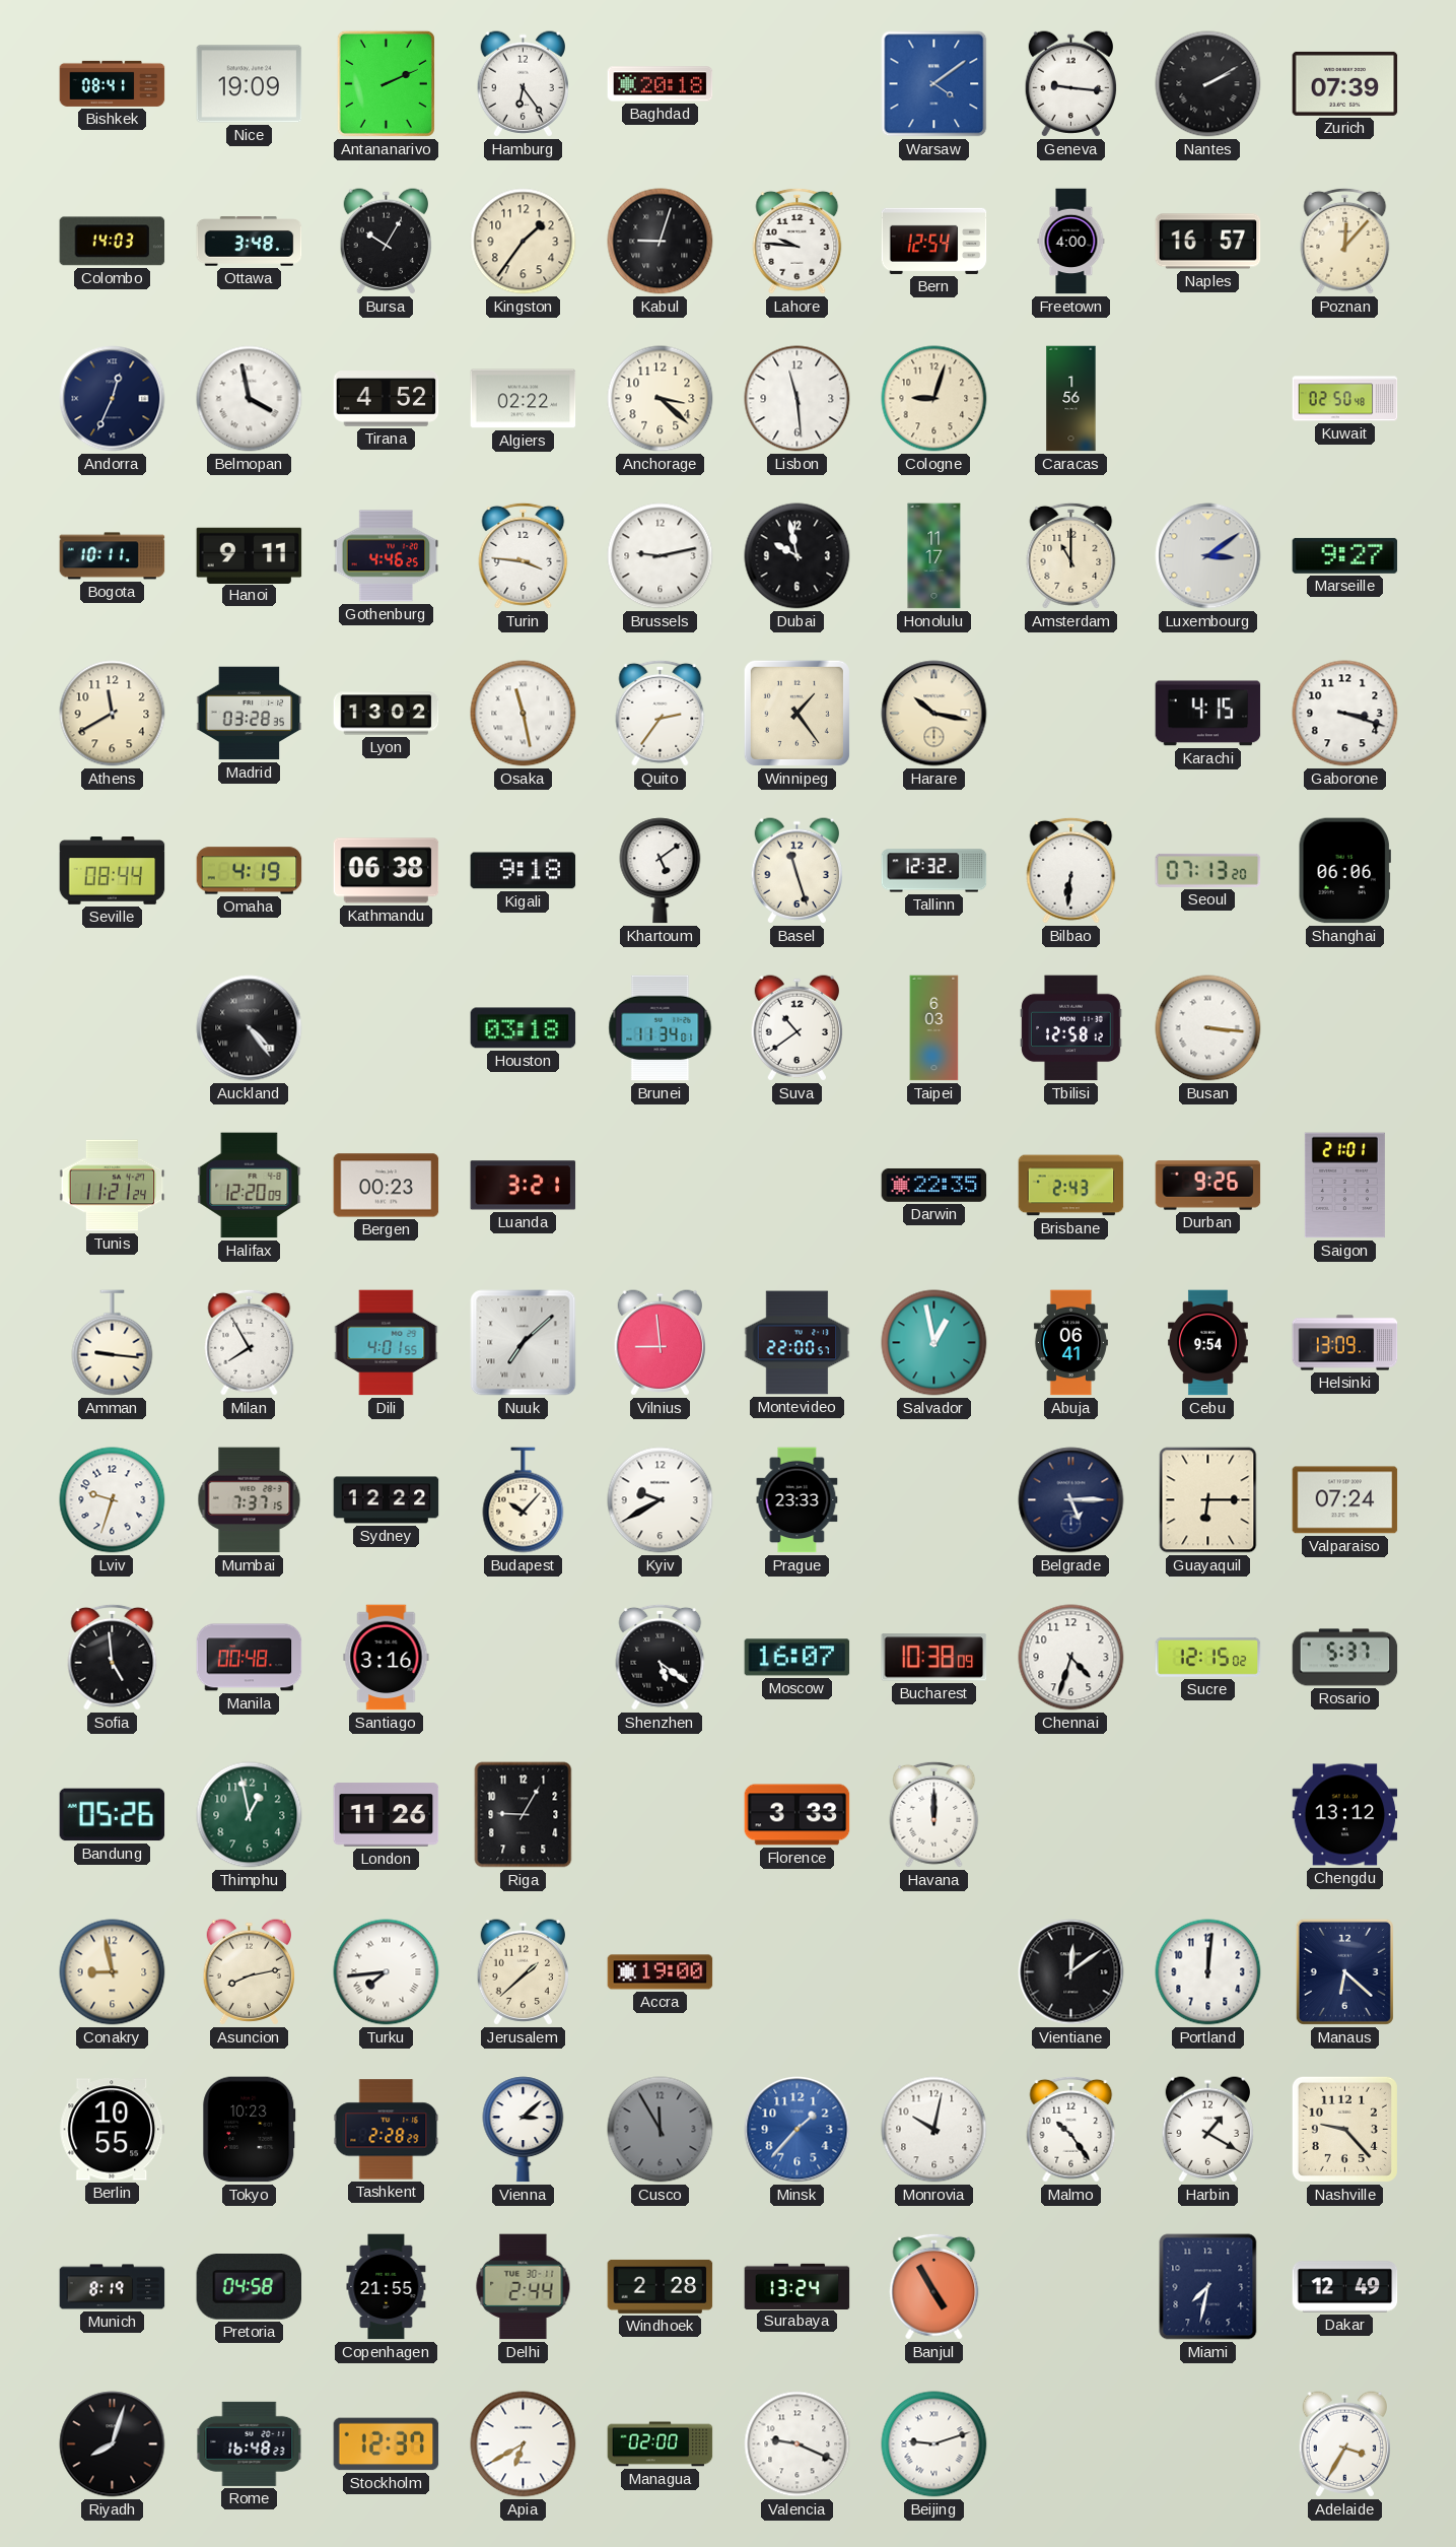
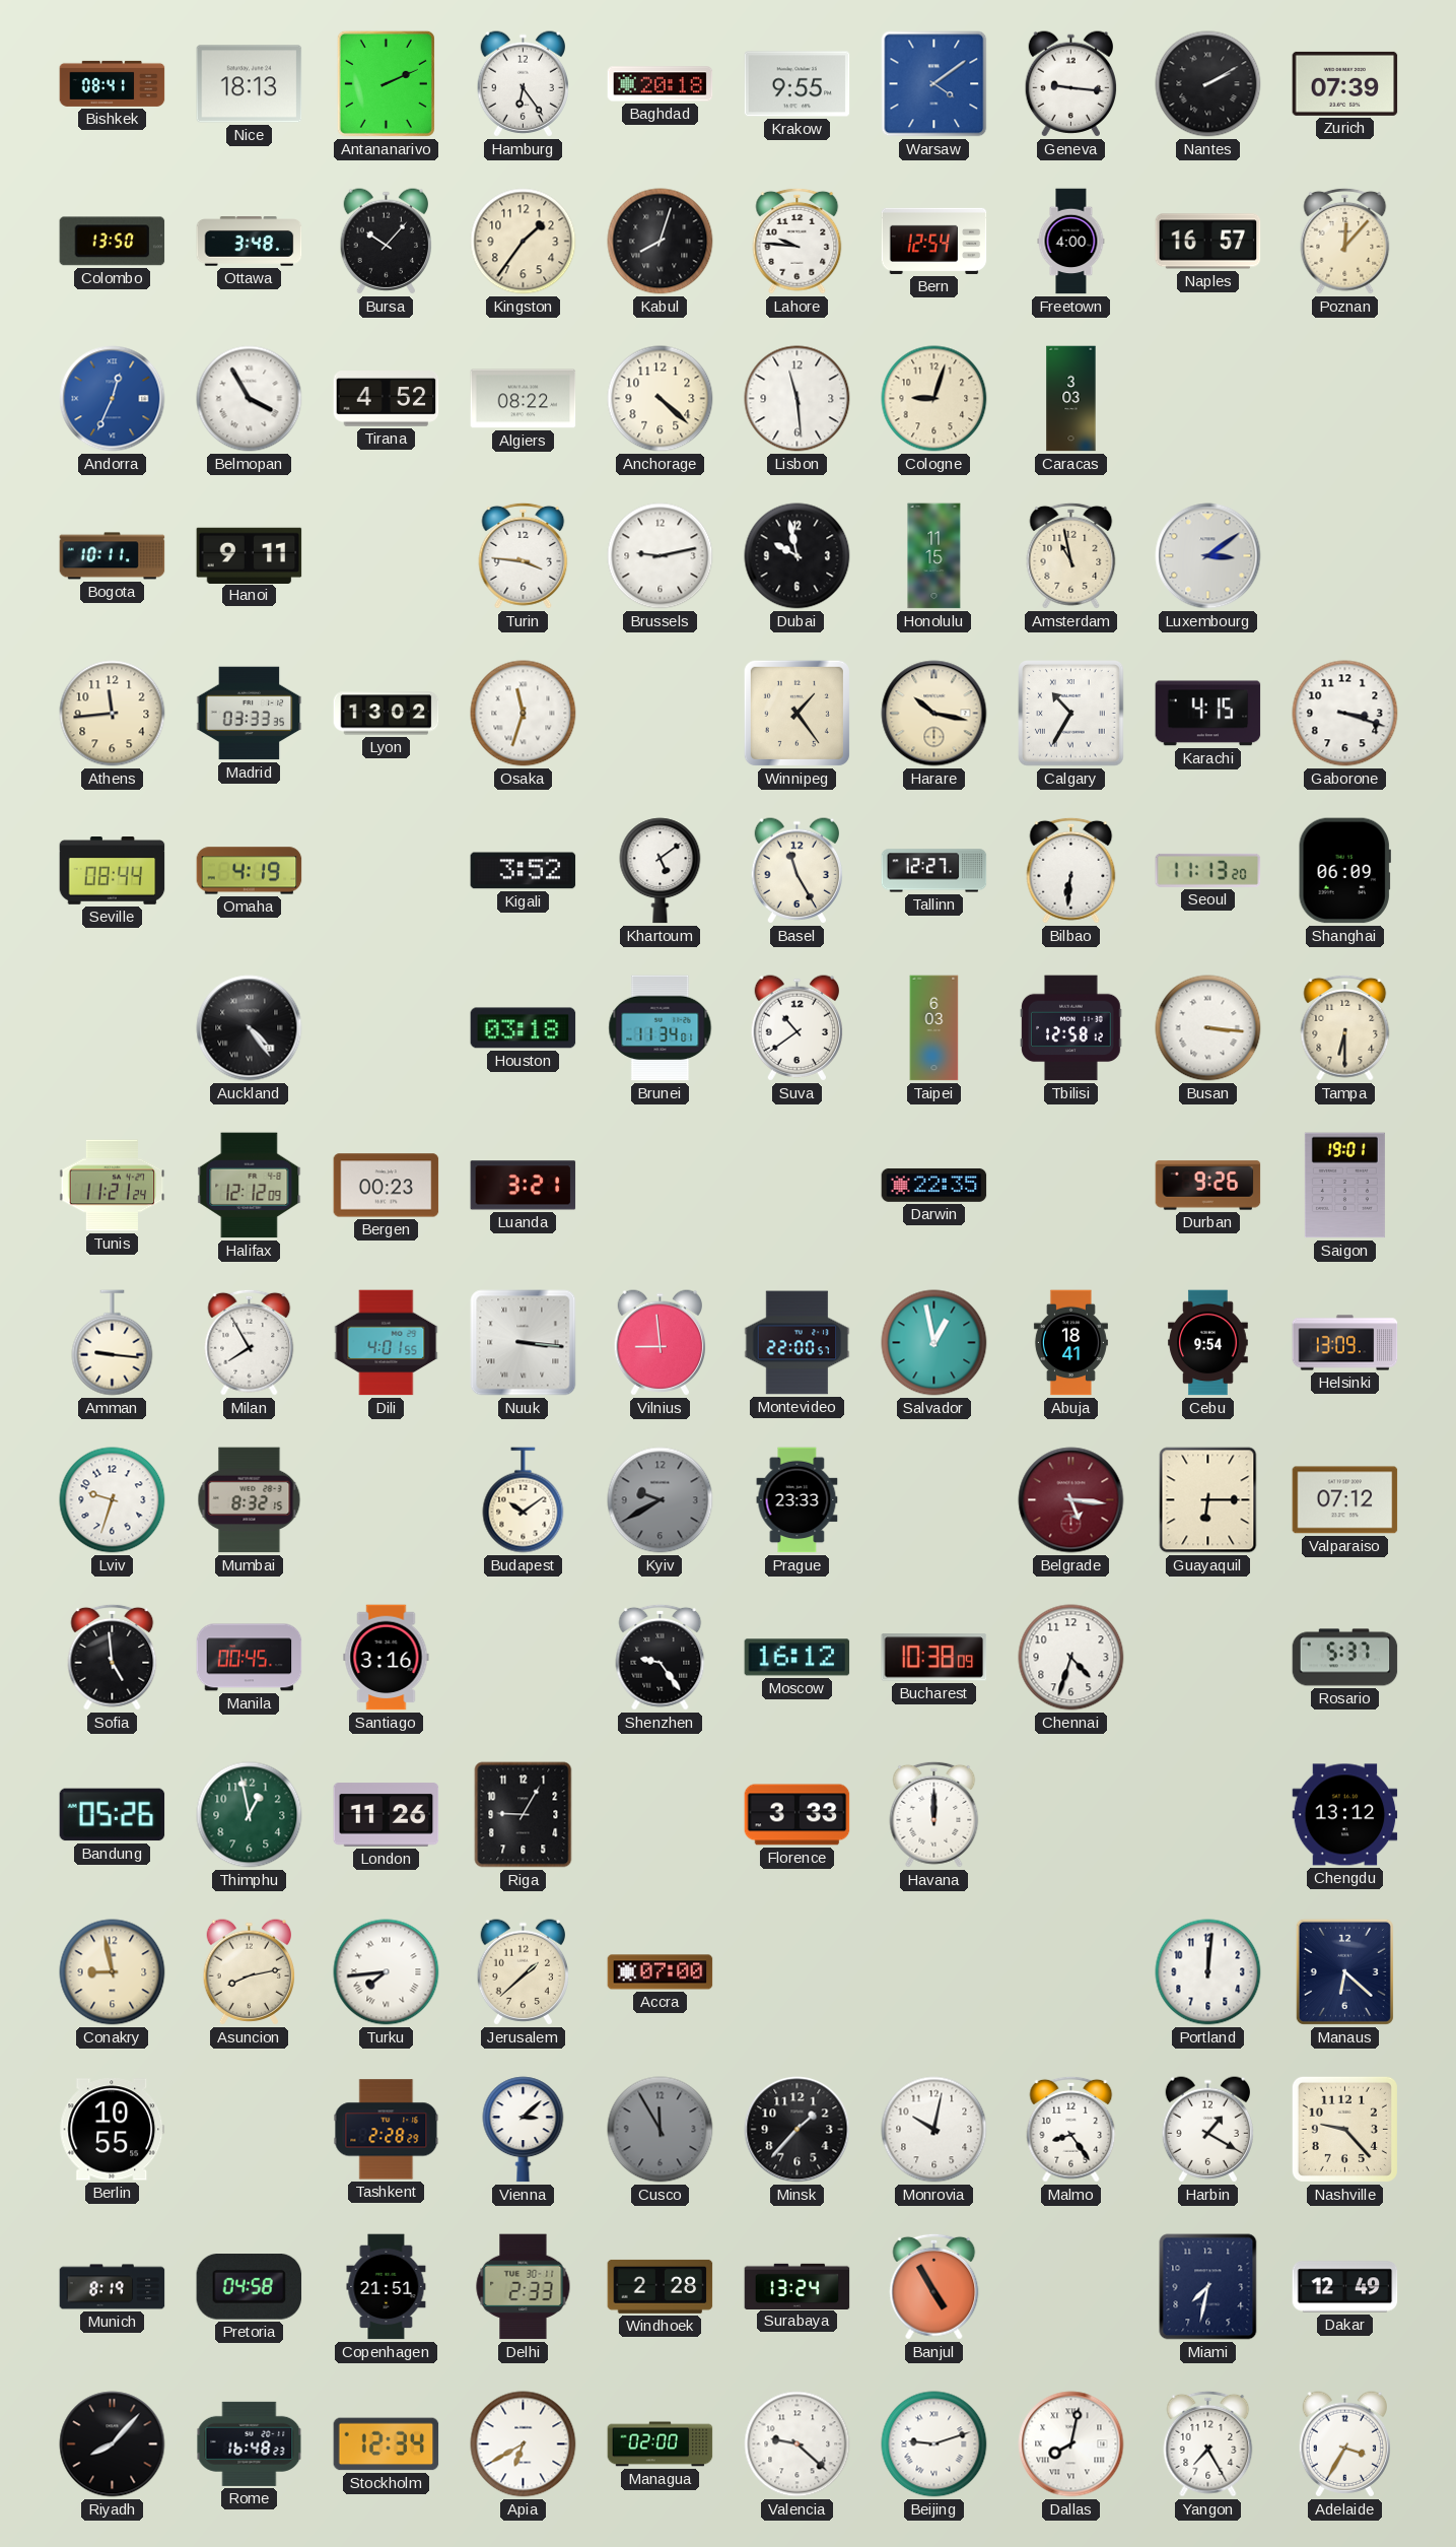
Nice: 19:09 -> 18:13 (250, 84)
Krakow: none -> 9:55 (798, 84)
Colombo: 14:03 -> 13:50 (113, 242)
Bursa: 10:05 -> 10:07 (387, 242)
Kabul: 9:03 -> 8:03 (661, 242)
Andorra dial: navy -> blue (113, 399)
Belmopan: 3:58 -> 3:55 (250, 399)
Algiers: 02:22 -> 08:22 (524, 399)
Anchorage: 3:22 -> 4:22 (661, 399)
Caracas: 1:56 -> 3:03 (1071, 399)
Kuwait: 02:50 -> none (1345, 399)
Gothenburg: 4:46 -> none (387, 556)
Honolulu: 11:17 -> 11:15 (934, 556)
Amsterdam: 11:00 -> 10:58 (1071, 555)
Marseille: 9:27 -> none (1345, 555)
Athens: 11:40 -> 11:44 (113, 714)
Madrid: 03:28 -> 03:33 (250, 714)
Osaka: 11:28 -> 11:33 (524, 714)
Quito: 2:36 -> none (661, 713)
Calgary: none -> 10:35 (1071, 714)
Kathmandu: 06:38 -> none (387, 871)
Kigali: 9:18 -> 3:52 (524, 871)
Basel: 11:27 -> 11:25 (798, 871)
Tallinn: 12:32 -> 12:27 (934, 871)
Seoul: 07:13 -> 11:13 (1208, 870)
Shanghai: 06:06 -> 06:09 (1344, 871)
Tampa: none -> 6:30 (1345, 1027)
Halifax: 12:20 -> 12:12 (250, 1186)
Brisbane: 2:43 -> none (1071, 1186)
Saigon: 21:01 -> 19:01 (1344, 1186)
Nuuk: 7:08 -> 3:16 (524, 1343)
Abuja: 06:41 -> 18:41 (1070, 1343)
Mumbai: 7:37 -> 8:32 (250, 1500)
Sydney: 12:22 -> none (387, 1500)
Budapest: 10:07 -> 10:09 (524, 1500)
Kyiv dial: white -> grey (661, 1500)
Belgrade: 5:15 -> 5:16 (1071, 1500)
Belgrade dial: navy -> burgundy (1071, 1500)
Valparaiso: 07:24 -> 07:12 (1345, 1500)
Manila: 00:48 -> 00:45 (250, 1658)
Shenzhen: 5:21 -> 9:24 (661, 1657)
Moscow: 16:07 -> 16:12 (798, 1658)
Sucre: 12:15 -> none (1208, 1657)
Accra: 19:00 -> 07:00 (661, 1972)
Vientiane: 12:09 -> none (1071, 1972)
Tokyo: 10:23 -> none (250, 2130)
Minsk dial: blue -> black (798, 2130)
Malmo: 10:24 -> 8:24 (1071, 2129)
Copenhagen: 21:55 -> 21:51 (387, 2287)
Delhi: 2:44 -> 2:33 (524, 2287)
Riyadh: 8:03 -> 8:07 (113, 2444)
Stockholm: 12:37 -> 12:34 (387, 2444)
Valencia: 9:19 -> 9:22 (798, 2444)
Dallas: none -> 8:02 (1071, 2444)
Yangon: none -> 7:25 (1208, 2443)
